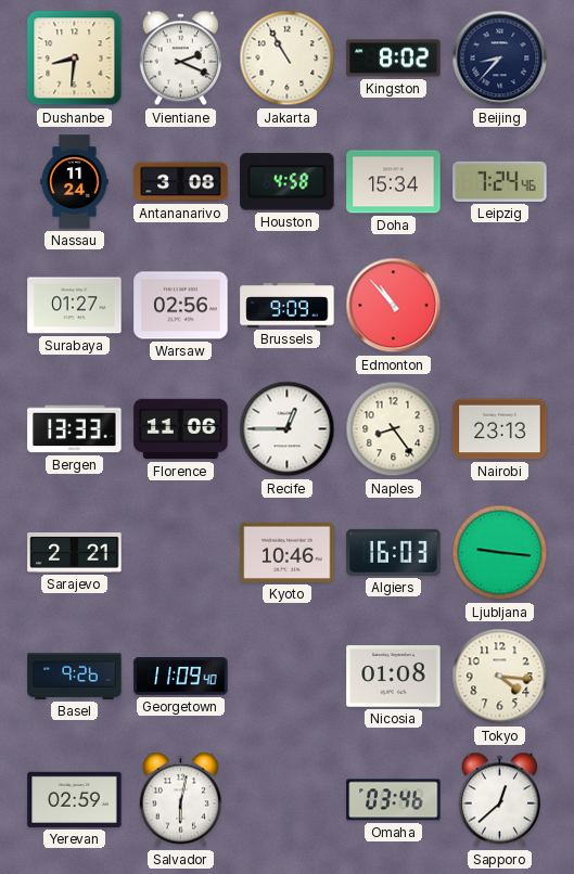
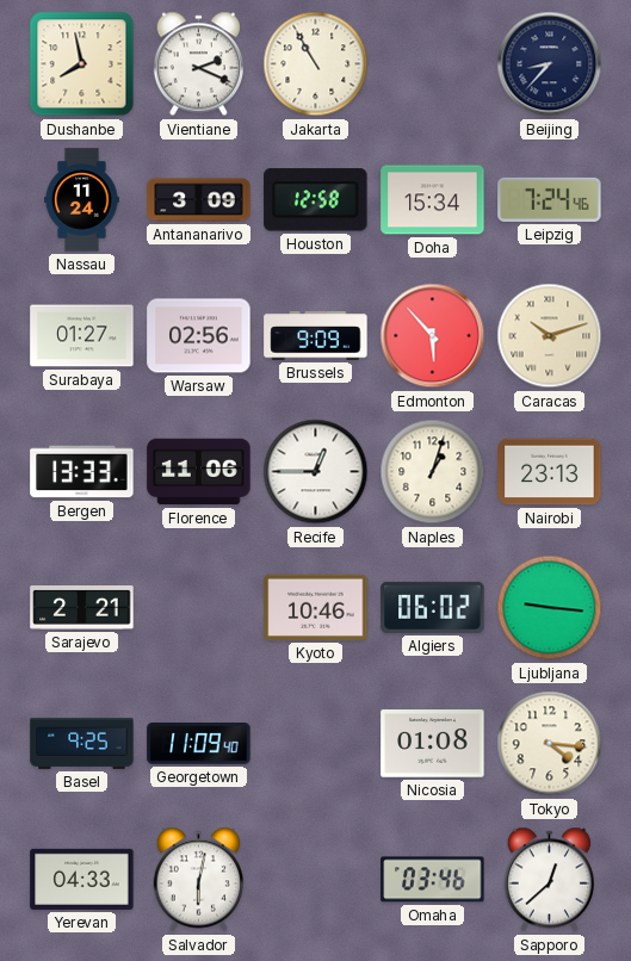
Dushanbe: 8:31 -> 7:58 (82, 64)
Kingston: 8:02 -> none (394, 59)
Antananarivo: 3:08 -> 3:09 (199, 200)
Houston: 4:58 -> 12:58 (316, 200)
Edmonton: 10:53 -> 5:53 (433, 336)
Caracas: none -> 10:12 (550, 336)
Naples: 8:24 -> 1:03 (433, 472)
Algiers: 16:03 -> 06:02 (433, 607)
Basel: 9:26 -> 9:25 (82, 743)
Yerevan: 02:59 -> 04:33 (82, 879)
